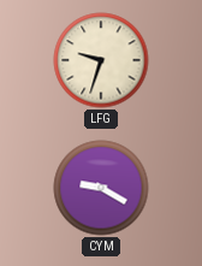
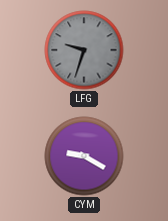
LFG dial: cream -> grey (84, 50)
